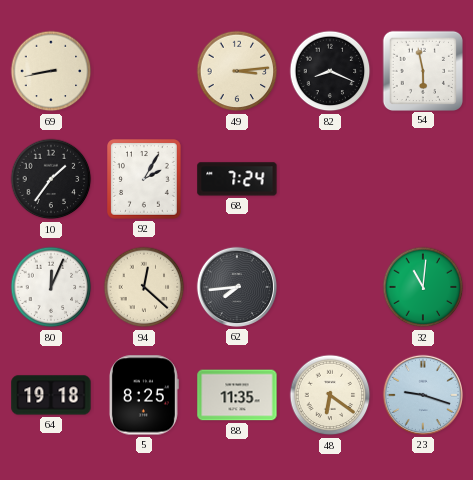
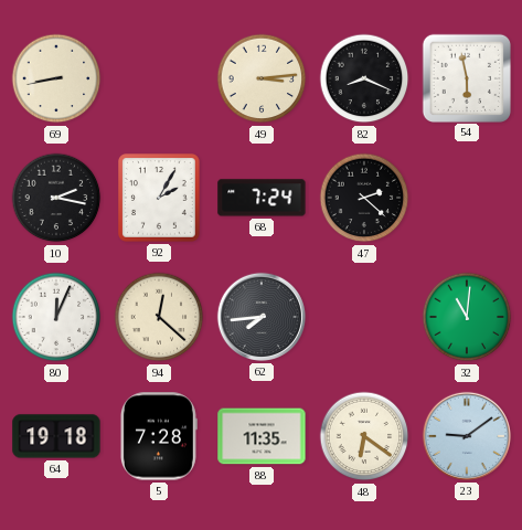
10: 1:36 -> 2:17 (56, 198)
47: none -> 2:22 (364, 198)
5: 8:25 -> 7:28 (158, 436)
23: 9:18 -> 9:09 (467, 436)
